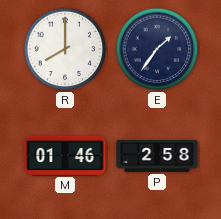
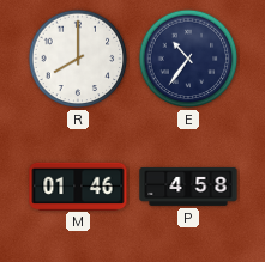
E: 1:36 -> 10:36 (188, 59)
P: 2:58 -> 4:58 (188, 187)
